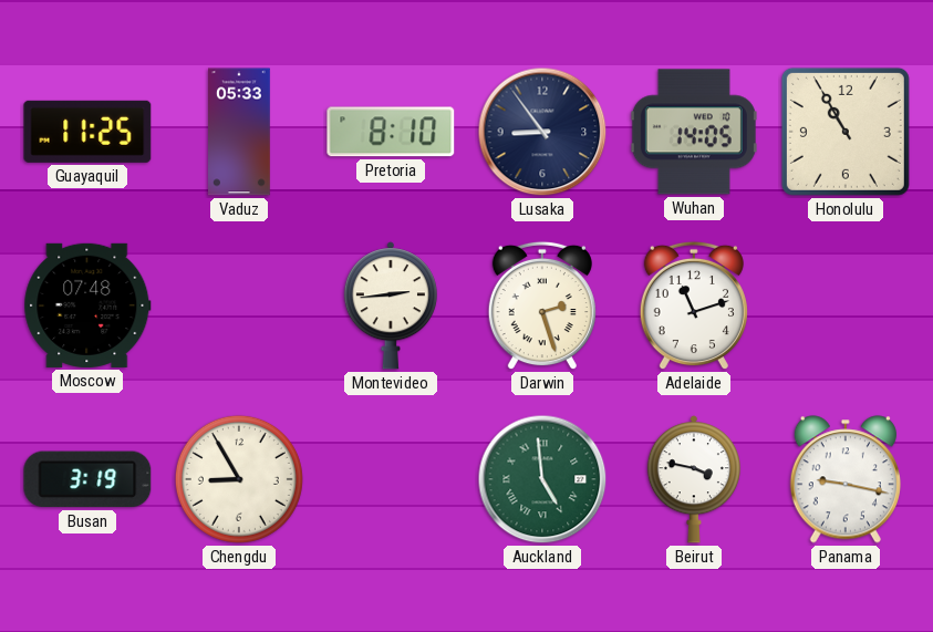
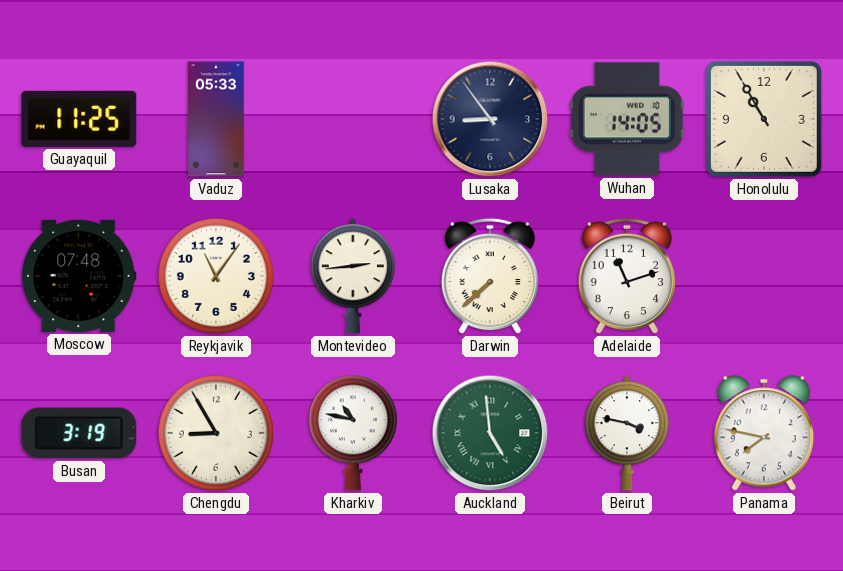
Pretoria: 8:10 -> none (391, 132)
Reykjavik: none -> 11:06 (216, 276)
Darwin: 2:27 -> 7:38 (490, 276)
Kharkiv: none -> 10:47 (353, 433)
Panama: 9:17 -> 7:47 (764, 433)
